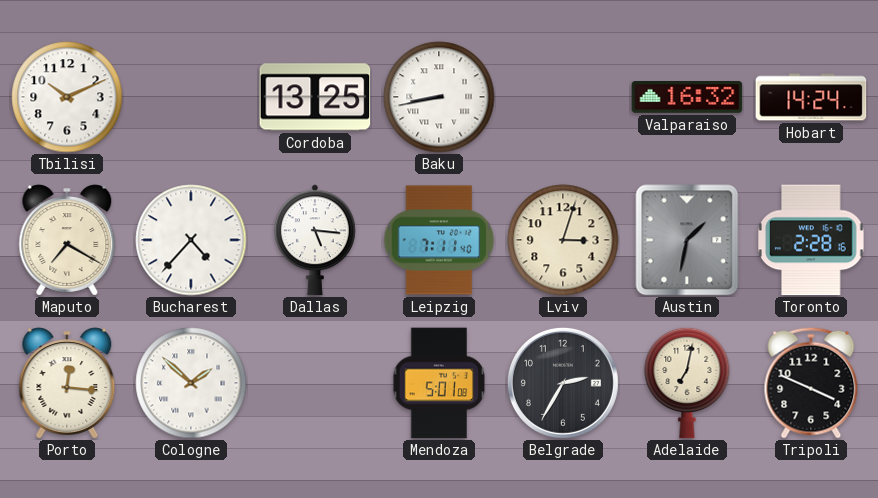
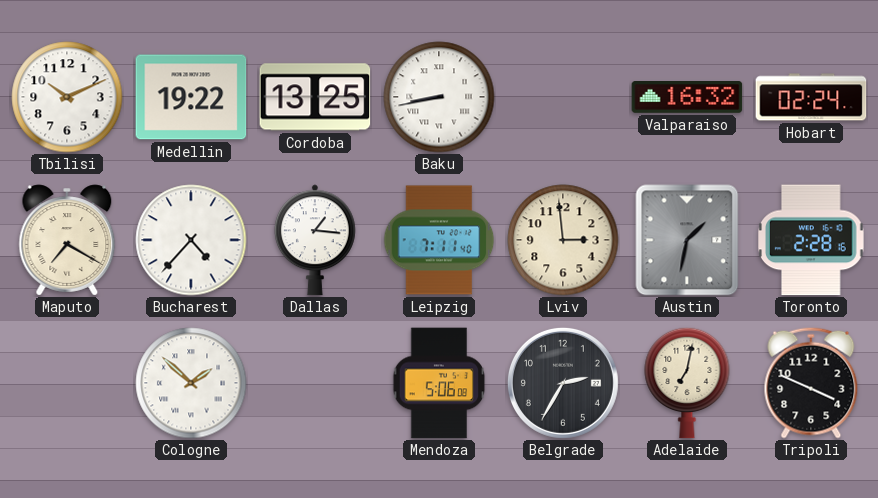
Medellin: none -> 19:22 (191, 97)
Hobart: 14:24 -> 02:24 (811, 97)
Dallas: 5:16 -> 1:16 (315, 240)
Lviv: 3:03 -> 2:59 (563, 240)
Porto: 12:16 -> none (67, 383)
Mendoza: 5:01 -> 5:06 (439, 383)
